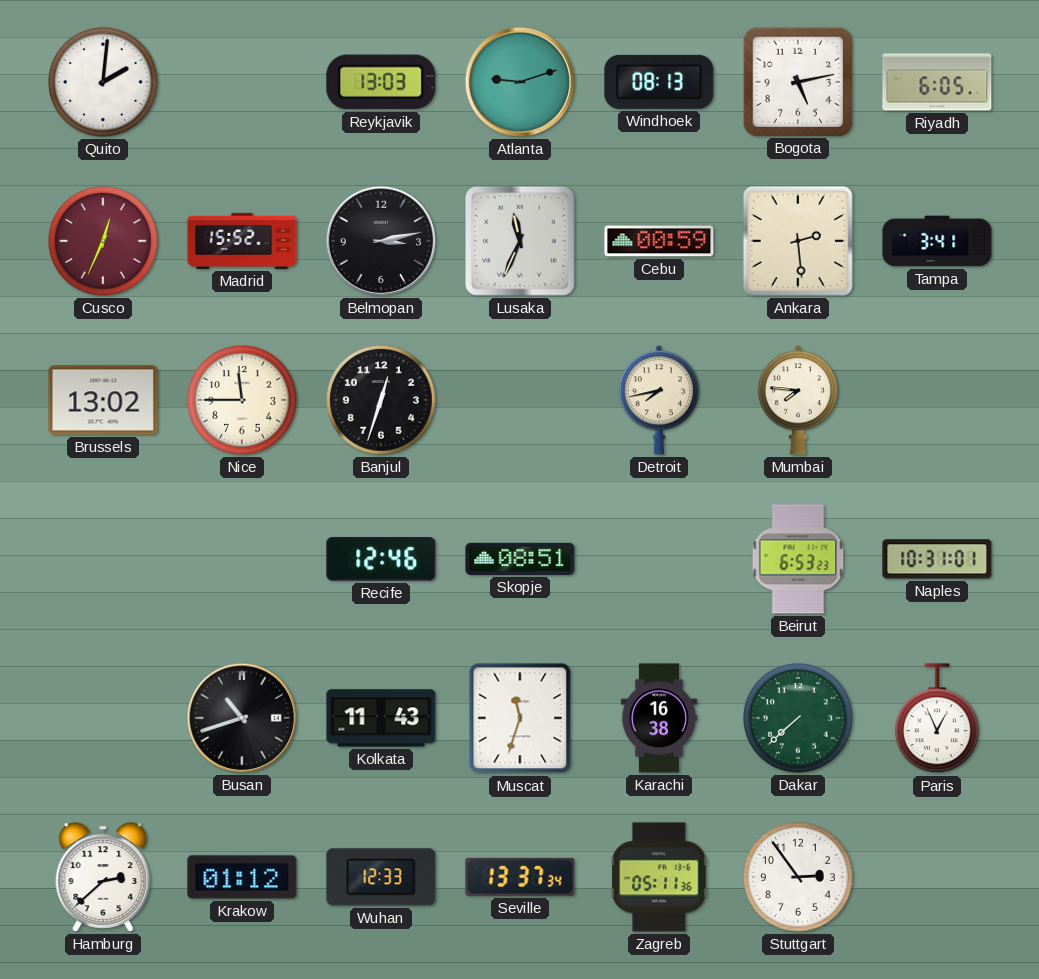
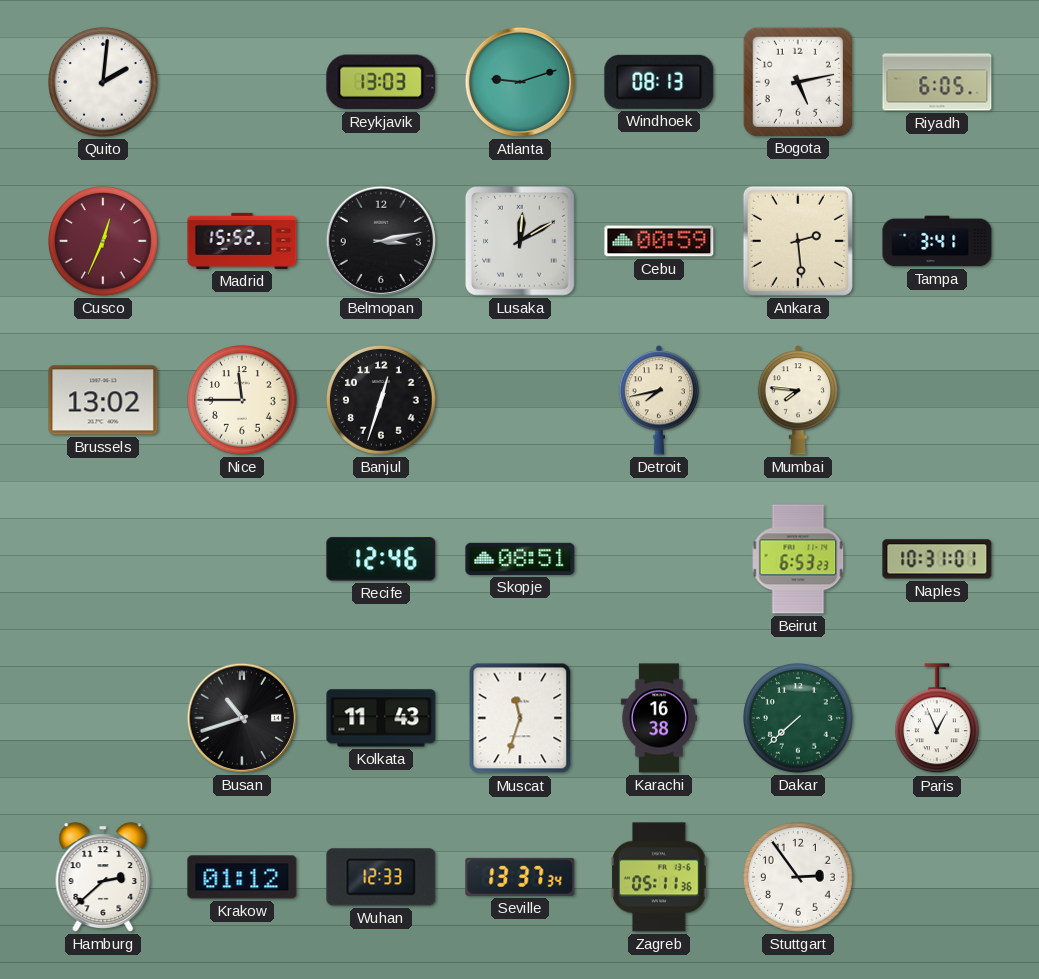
Lusaka: 11:34 -> 12:10 (521, 242)
